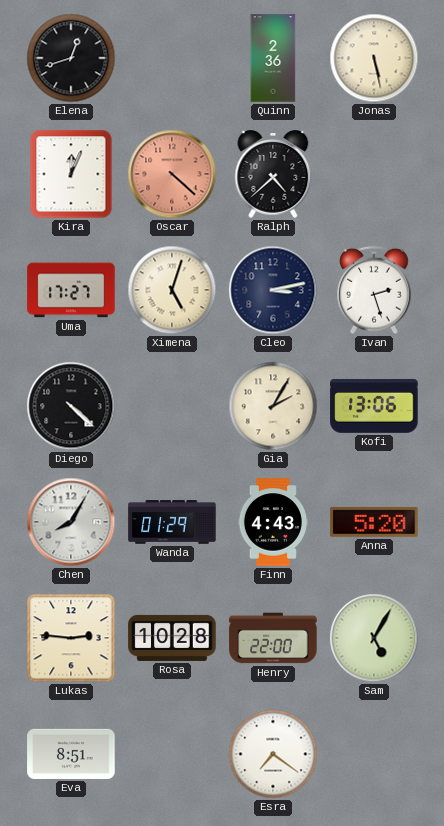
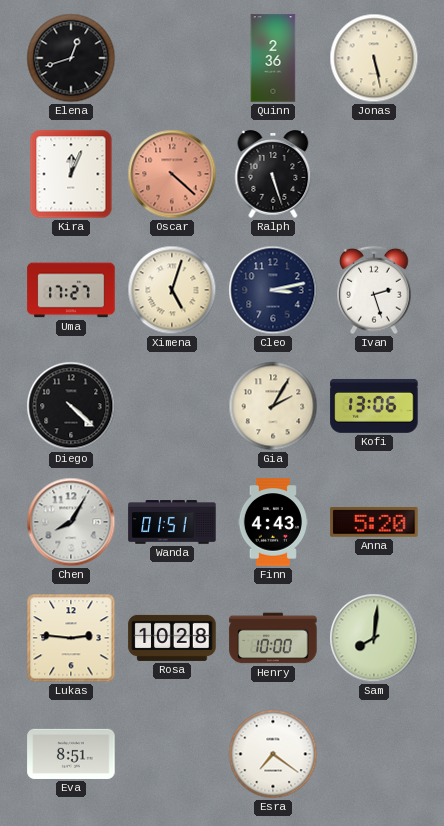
Ralph: 4:38 -> 5:27 (273, 174)
Wanda: 01:29 -> 01:51 (172, 522)
Henry: 22:00 -> 10:00 (273, 638)
Sam: 5:05 -> 8:01 (374, 638)
